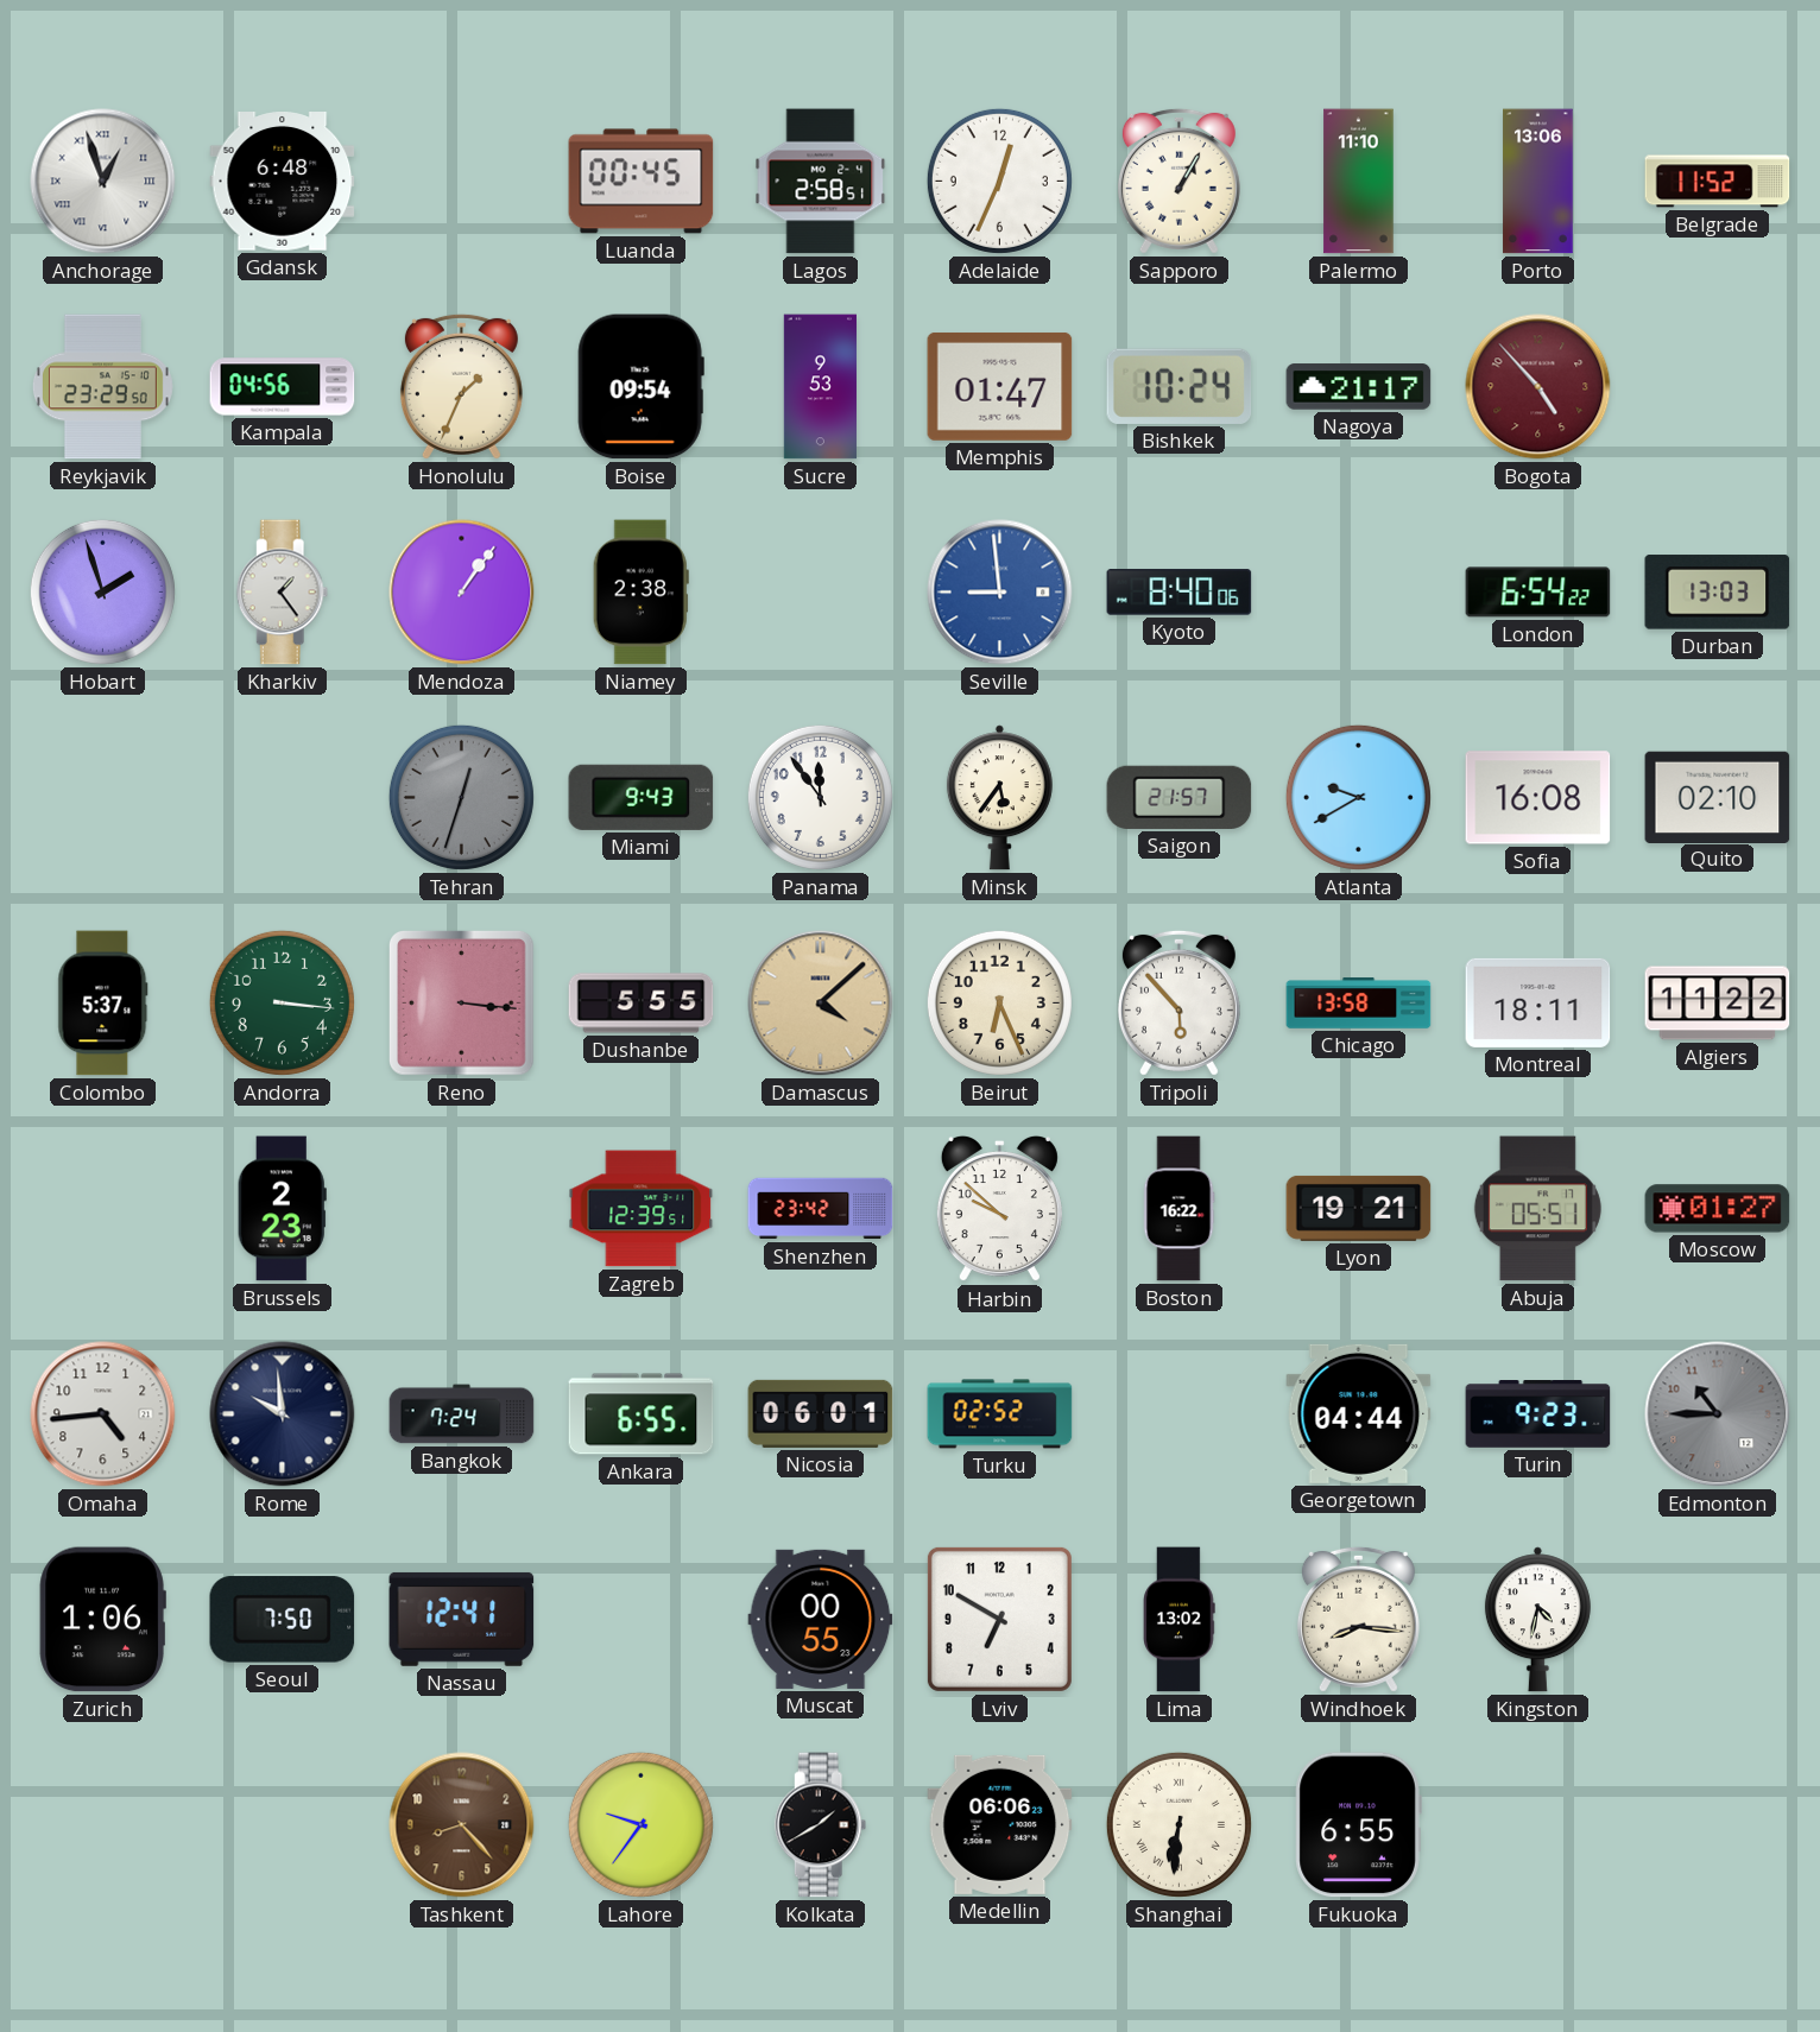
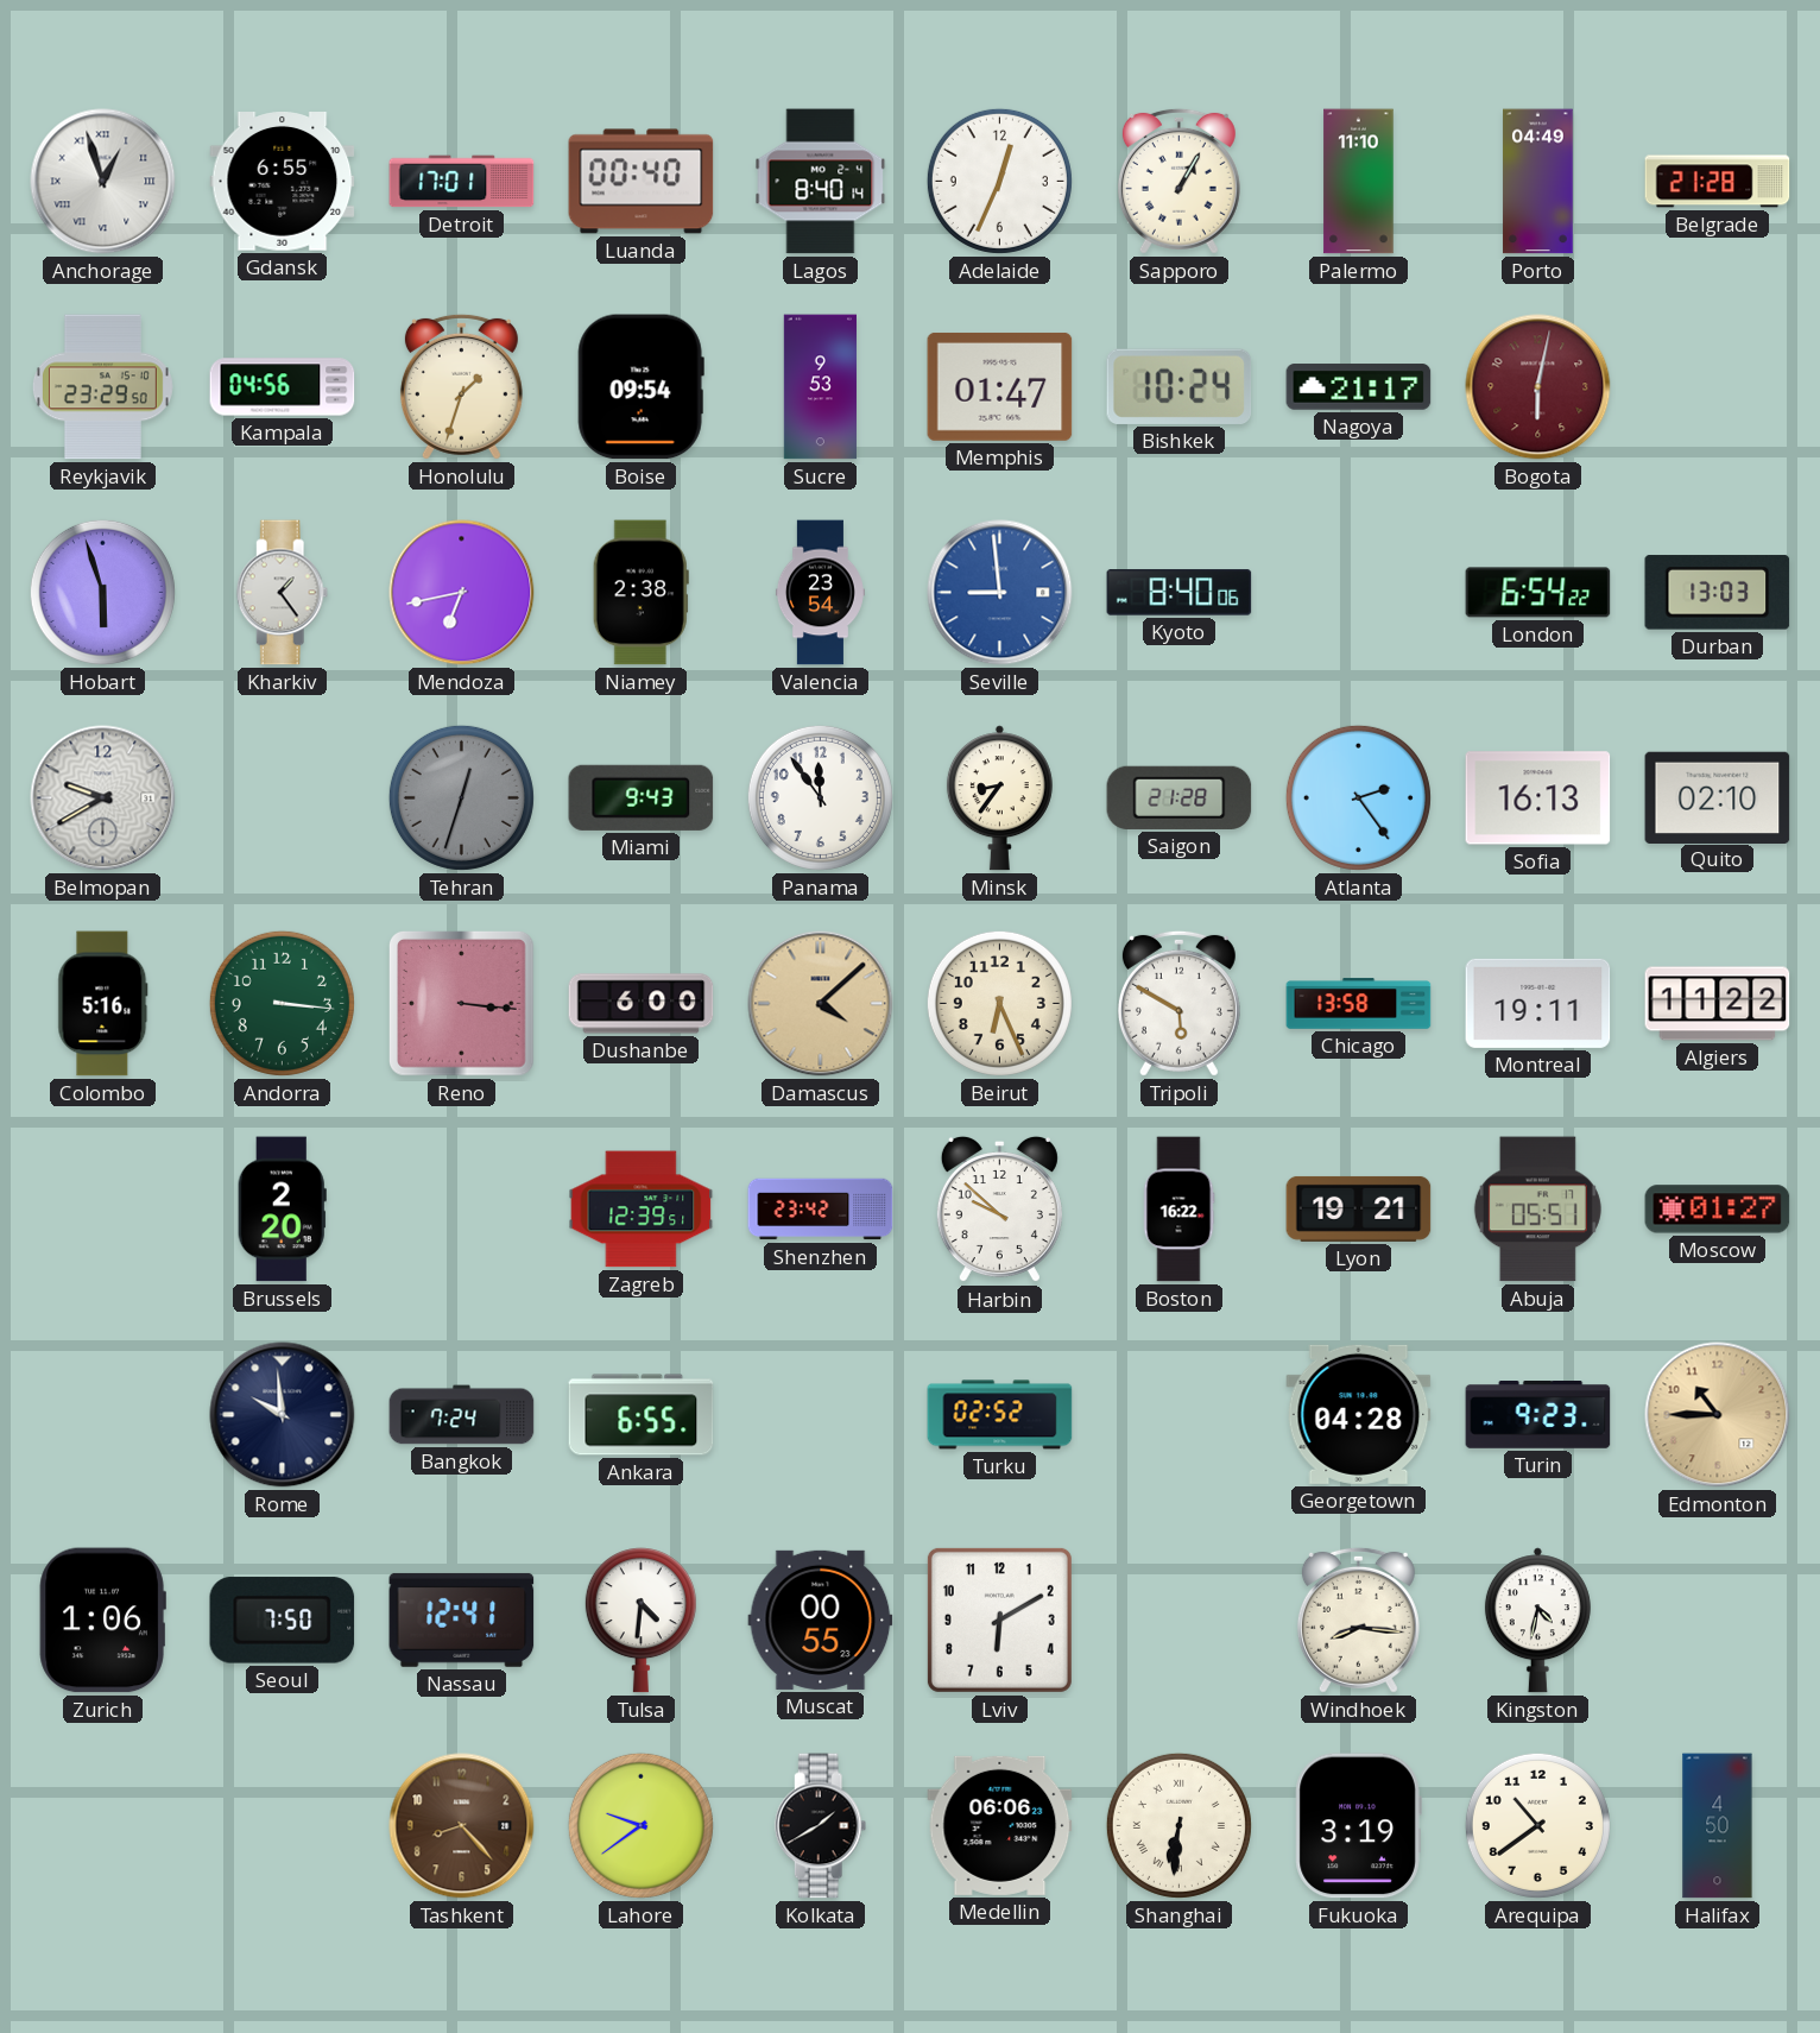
Gdansk: 6:48 -> 6:55 (283, 182)
Detroit: none -> 17:01 (462, 182)
Luanda: 00:45 -> 00:40 (642, 182)
Lagos: 2:58 -> 8:40 (821, 182)
Porto: 13:06 -> 04:49 (1538, 182)
Belgrade: 11:52 -> 21:28 (1718, 182)
Honolulu: 1:34 -> 1:33 (461, 386)
Bogota: 4:53 -> 6:02 (1538, 387)
Hobart: 1:57 -> 5:57 (102, 592)
Mendoza: 1:06 -> 6:43 (462, 593)
Valencia: none -> 23:54 (820, 593)
Belmopan: none -> 9:40 (103, 798)
Minsk: 5:36 -> 8:36 (999, 798)
Saigon: 21:57 -> 21:28 (1180, 797)
Atlanta: 9:40 -> 2:24 (1358, 797)
Sofia: 16:08 -> 16:13 (1538, 798)
Colombo: 5:37 -> 5:16 (103, 1004)
Dushanbe: 5:55 -> 6:00 (642, 1004)
Tripoli: 5:53 -> 5:50 (1178, 1003)
Montreal: 18:11 -> 19:11 (1538, 1003)
Brussels: 2:23 -> 2:20 (282, 1210)
Omaha: 4:44 -> none (103, 1414)
Nicosia: 06:01 -> none (821, 1413)
Georgetown: 04:44 -> 04:28 (1359, 1414)
Edmonton dial: grey -> champagne (1718, 1415)
Tulsa: none -> 4:31 (640, 1621)
Lviv: 6:50 -> 6:10 (999, 1620)
Lima: 13:02 -> none (1180, 1620)
Lahore: 9:36 -> 9:39 (640, 1825)
Fukuoka: 6:55 -> 3:19 (1358, 1826)
Arequipa: none -> 10:39 (1537, 1825)
Halifax: none -> 4:50 (1718, 1826)
